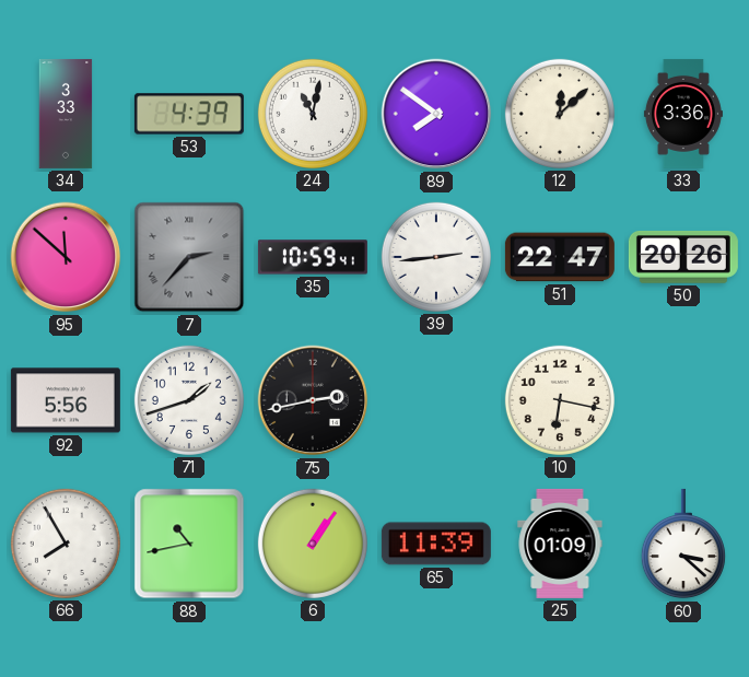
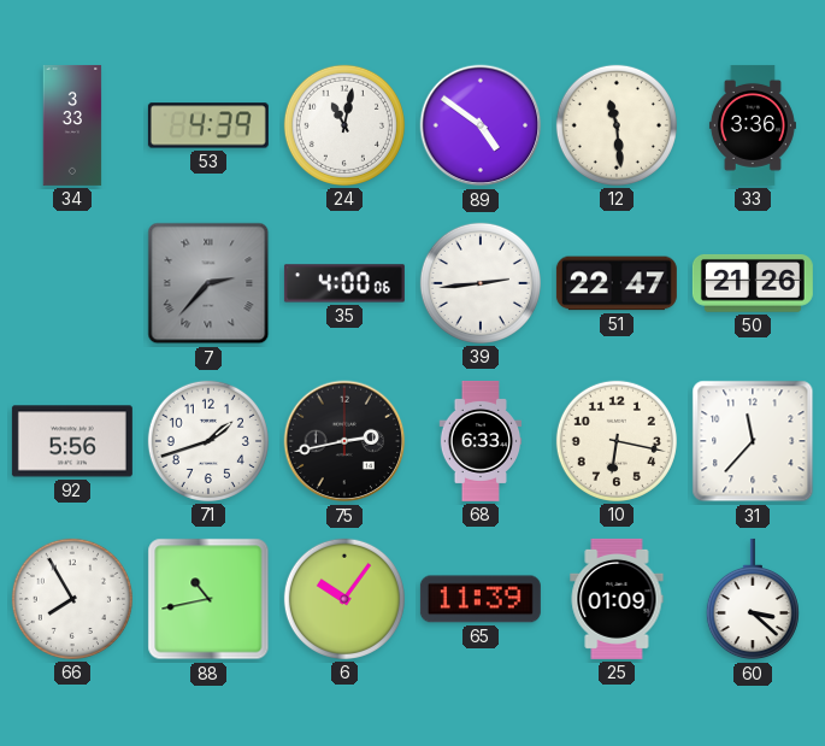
89: 7:51 -> 4:51 (481, 125)
12: 12:08 -> 11:29 (617, 125)
95: 11:52 -> none (66, 257)
35: 10:59 -> 4:00 (344, 283)
50: 20:26 -> 21:26 (753, 283)
68: none -> 6:33 (481, 441)
31: none -> 11:37 (753, 441)
6: 1:06 -> 10:06 (344, 599)
